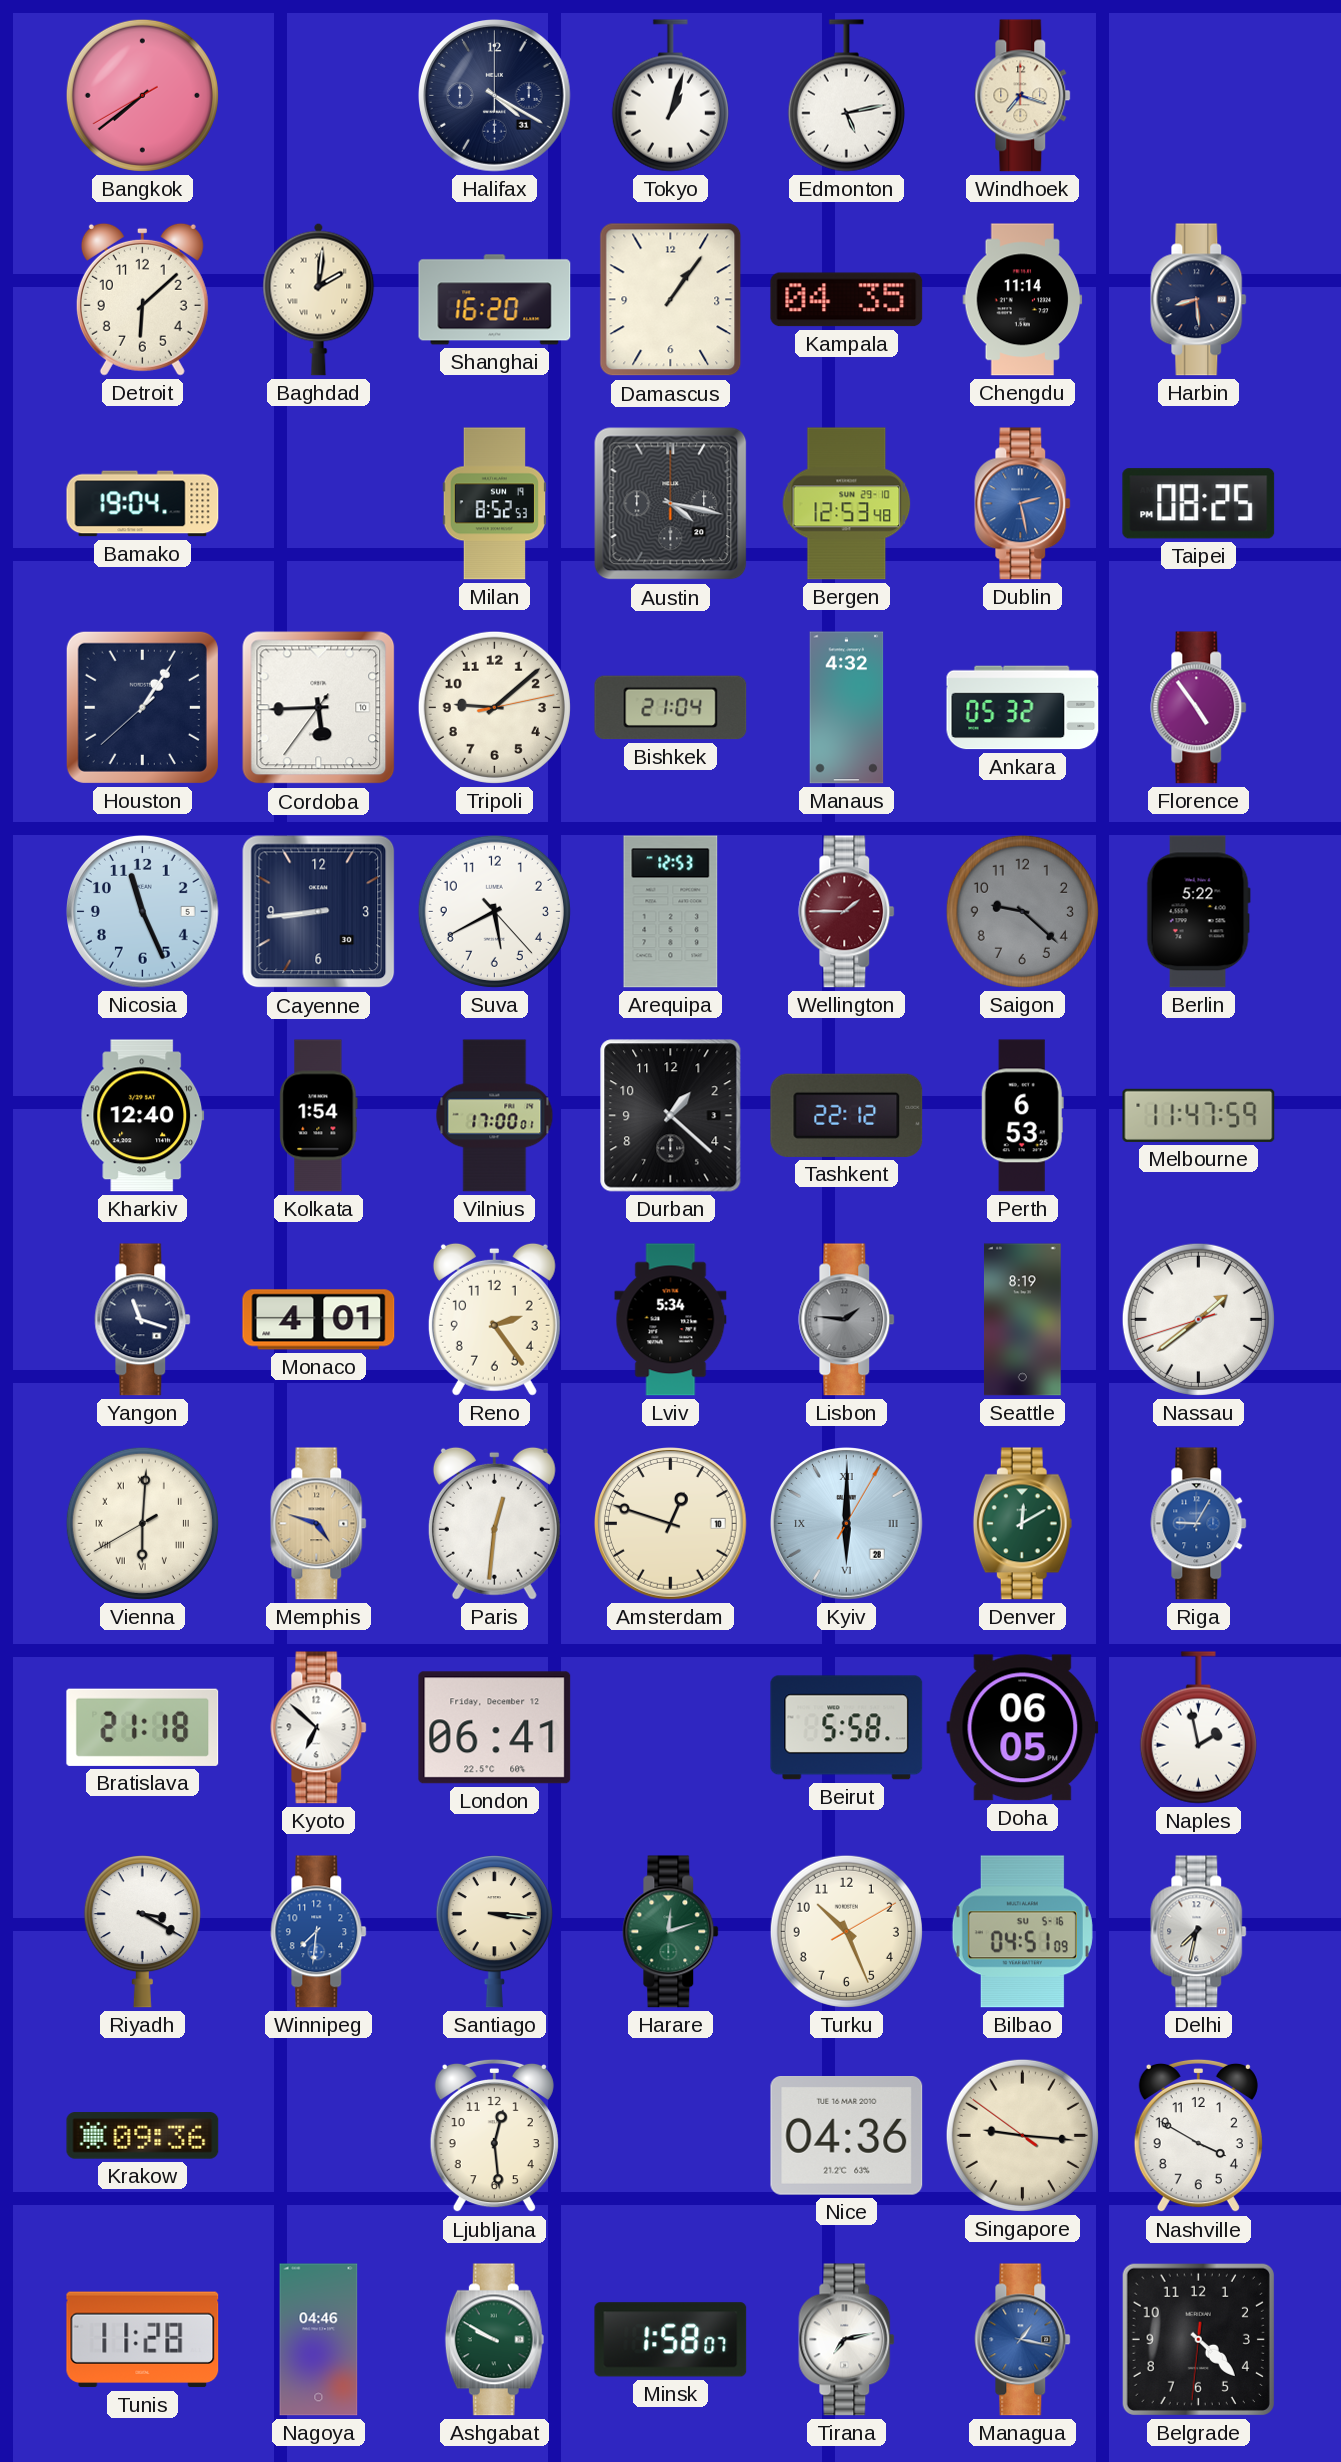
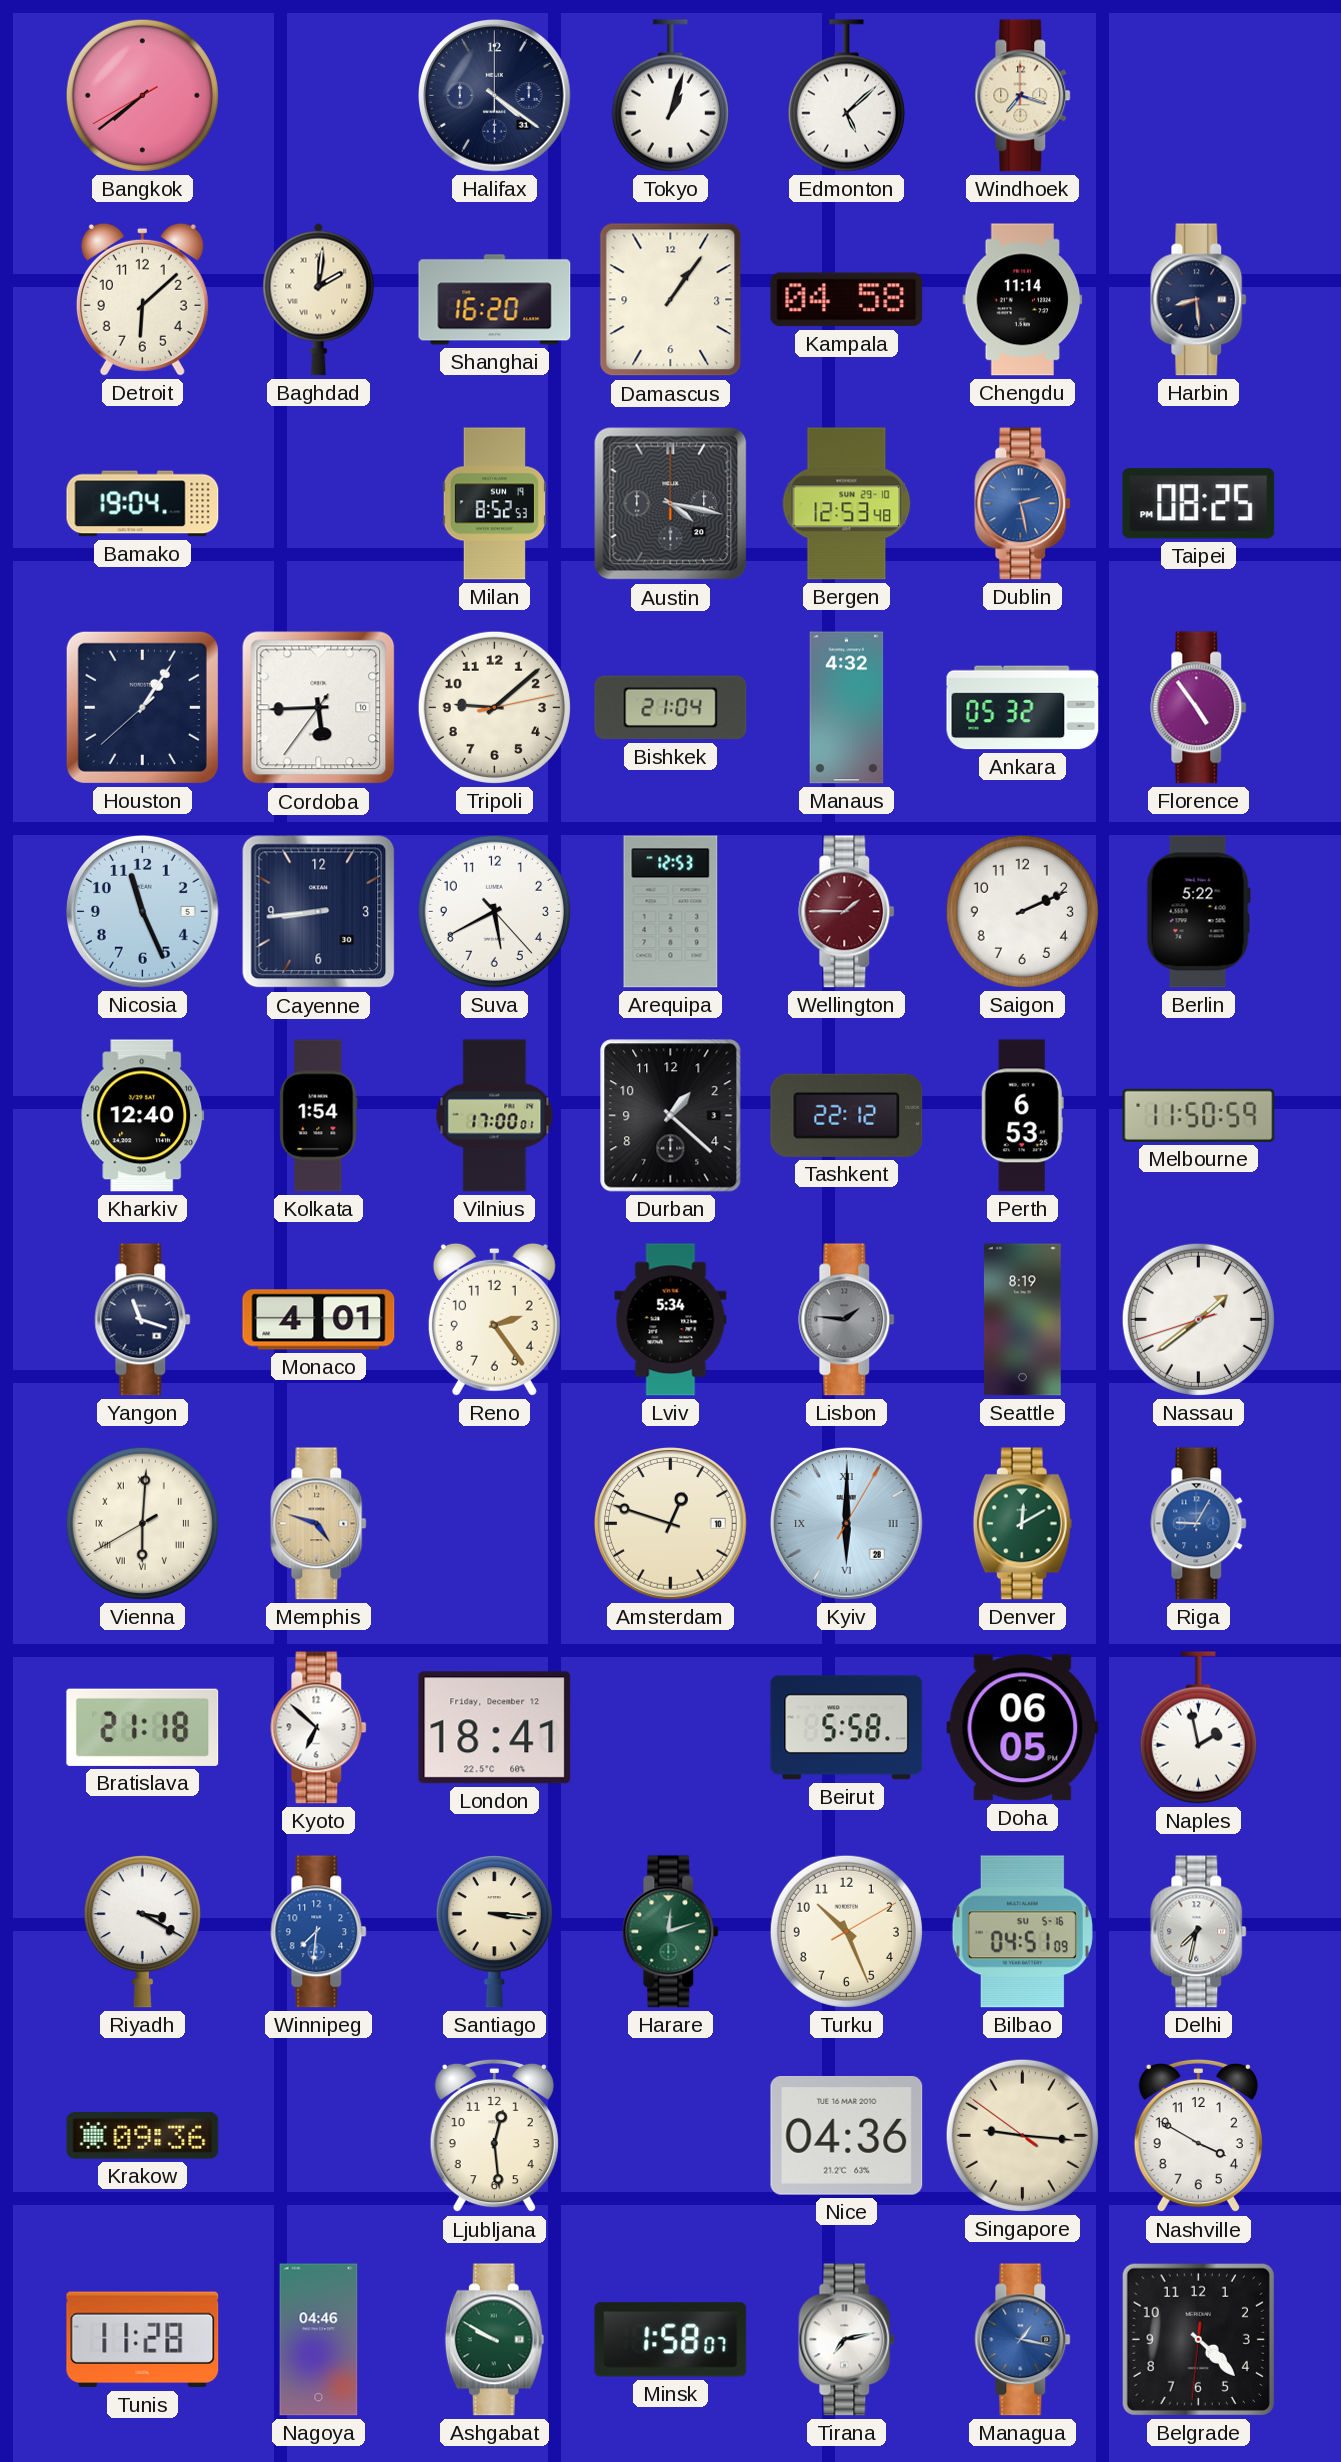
Halifax: 4:20 -> 4:21 (495, 96)
Edmonton: 5:13 -> 5:08 (846, 96)
Kampala: 04:35 -> 04:58 (847, 300)
Saigon: 9:22 -> 2:11 (1022, 911)
Saigon dial: grey -> white (1022, 911)
Melbourne: 11:47 -> 11:50 (1199, 1115)
Paris: 12:31 -> none (494, 1523)
London: 06:41 -> 18:41 (495, 1728)
